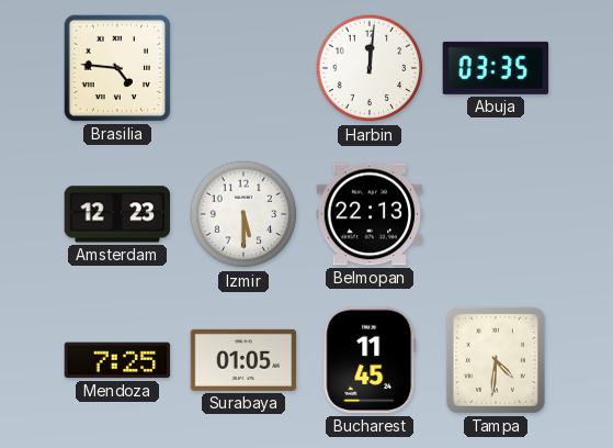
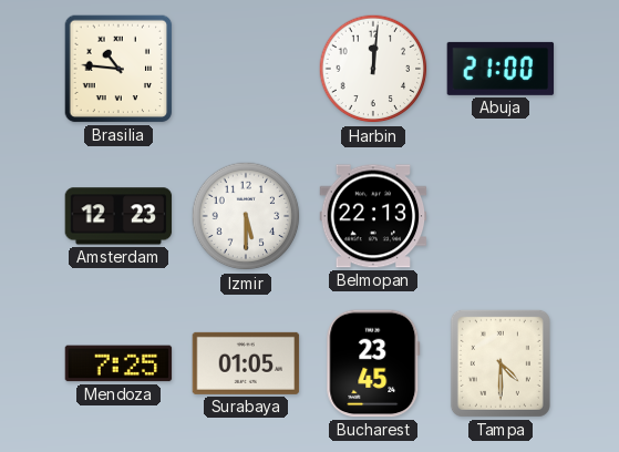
Brasilia: 4:46 -> 10:46 (118, 69)
Abuja: 03:35 -> 21:00 (501, 69)
Bucharest: 11:45 -> 23:45 (373, 363)
Tampa: 4:31 -> 4:30 (501, 363)
